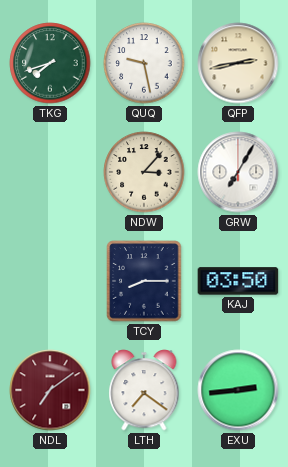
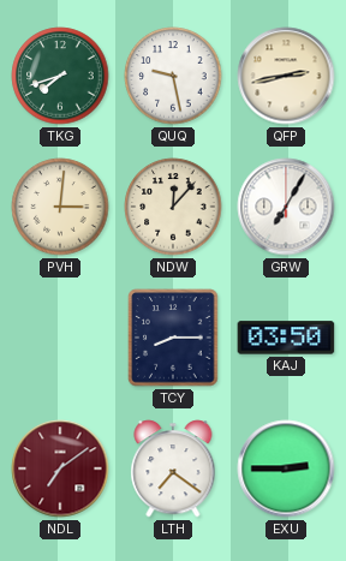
PVH: none -> 3:01 (60, 207)
NDW: 3:07 -> 12:07 (173, 207)
EXU: 2:44 -> 2:45 (286, 469)
